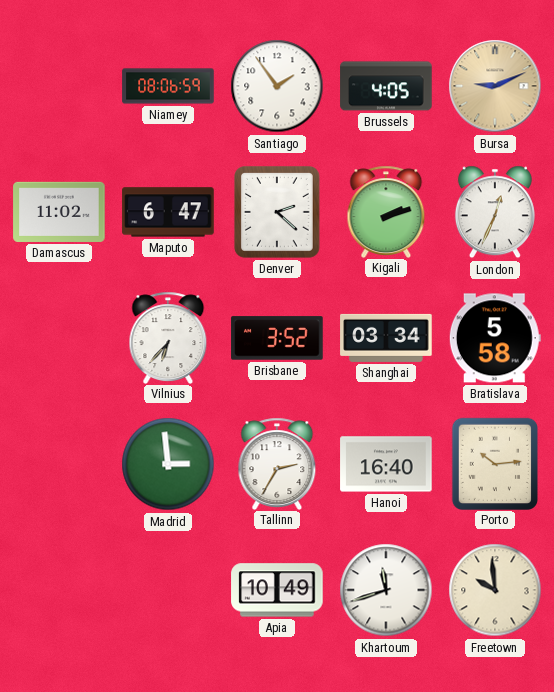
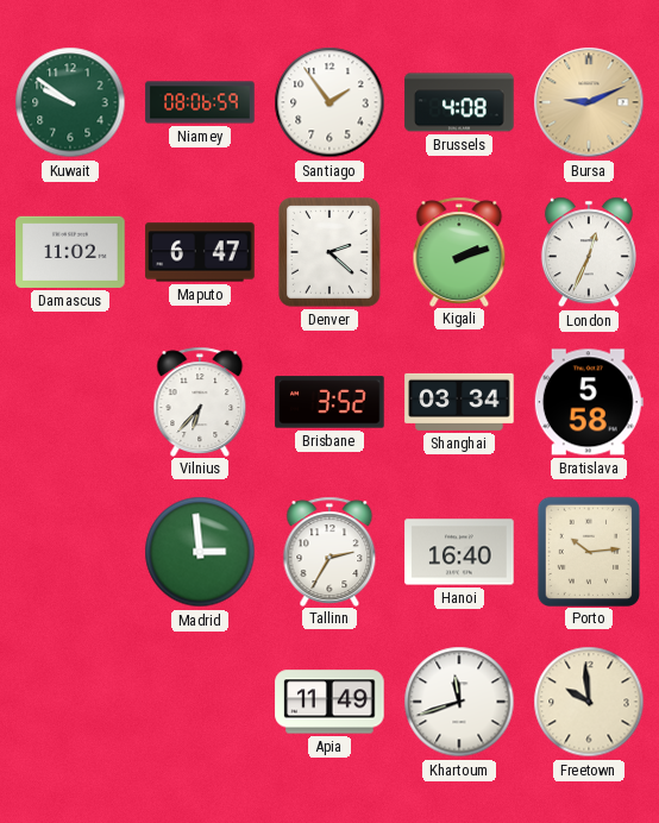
Kuwait: none -> 9:51 (70, 102)
Brussels: 4:05 -> 4:08 (459, 102)
Apia: 10:49 -> 11:49 (329, 702)
